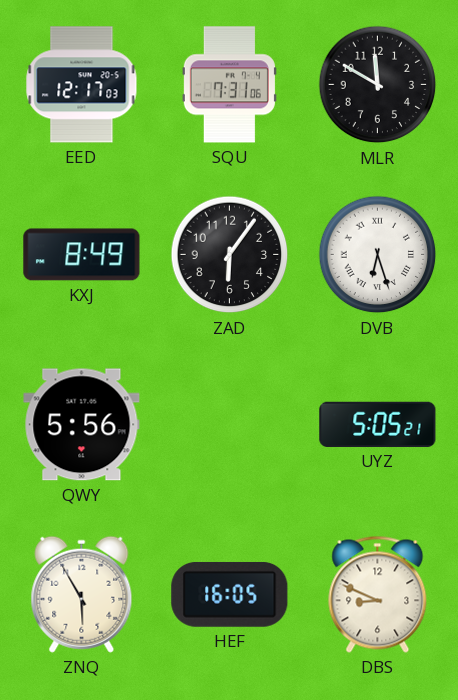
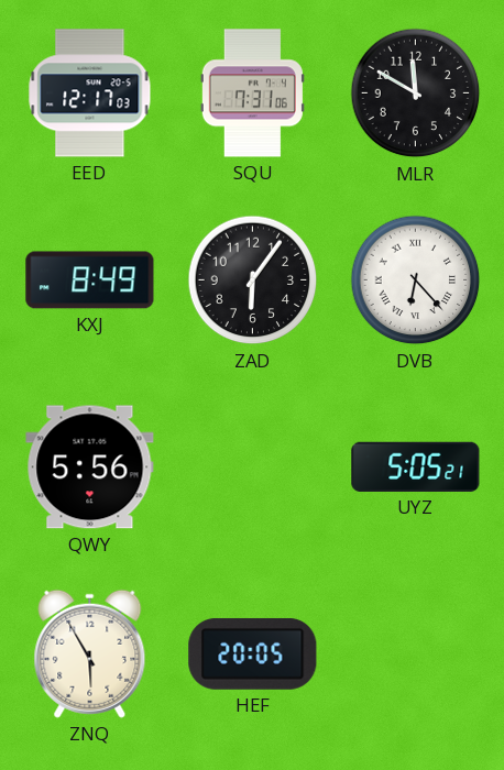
DVB: 6:27 -> 6:23 (416, 280)
HEF: 16:05 -> 20:05 (253, 653)
DBS: 8:49 -> none (378, 594)
